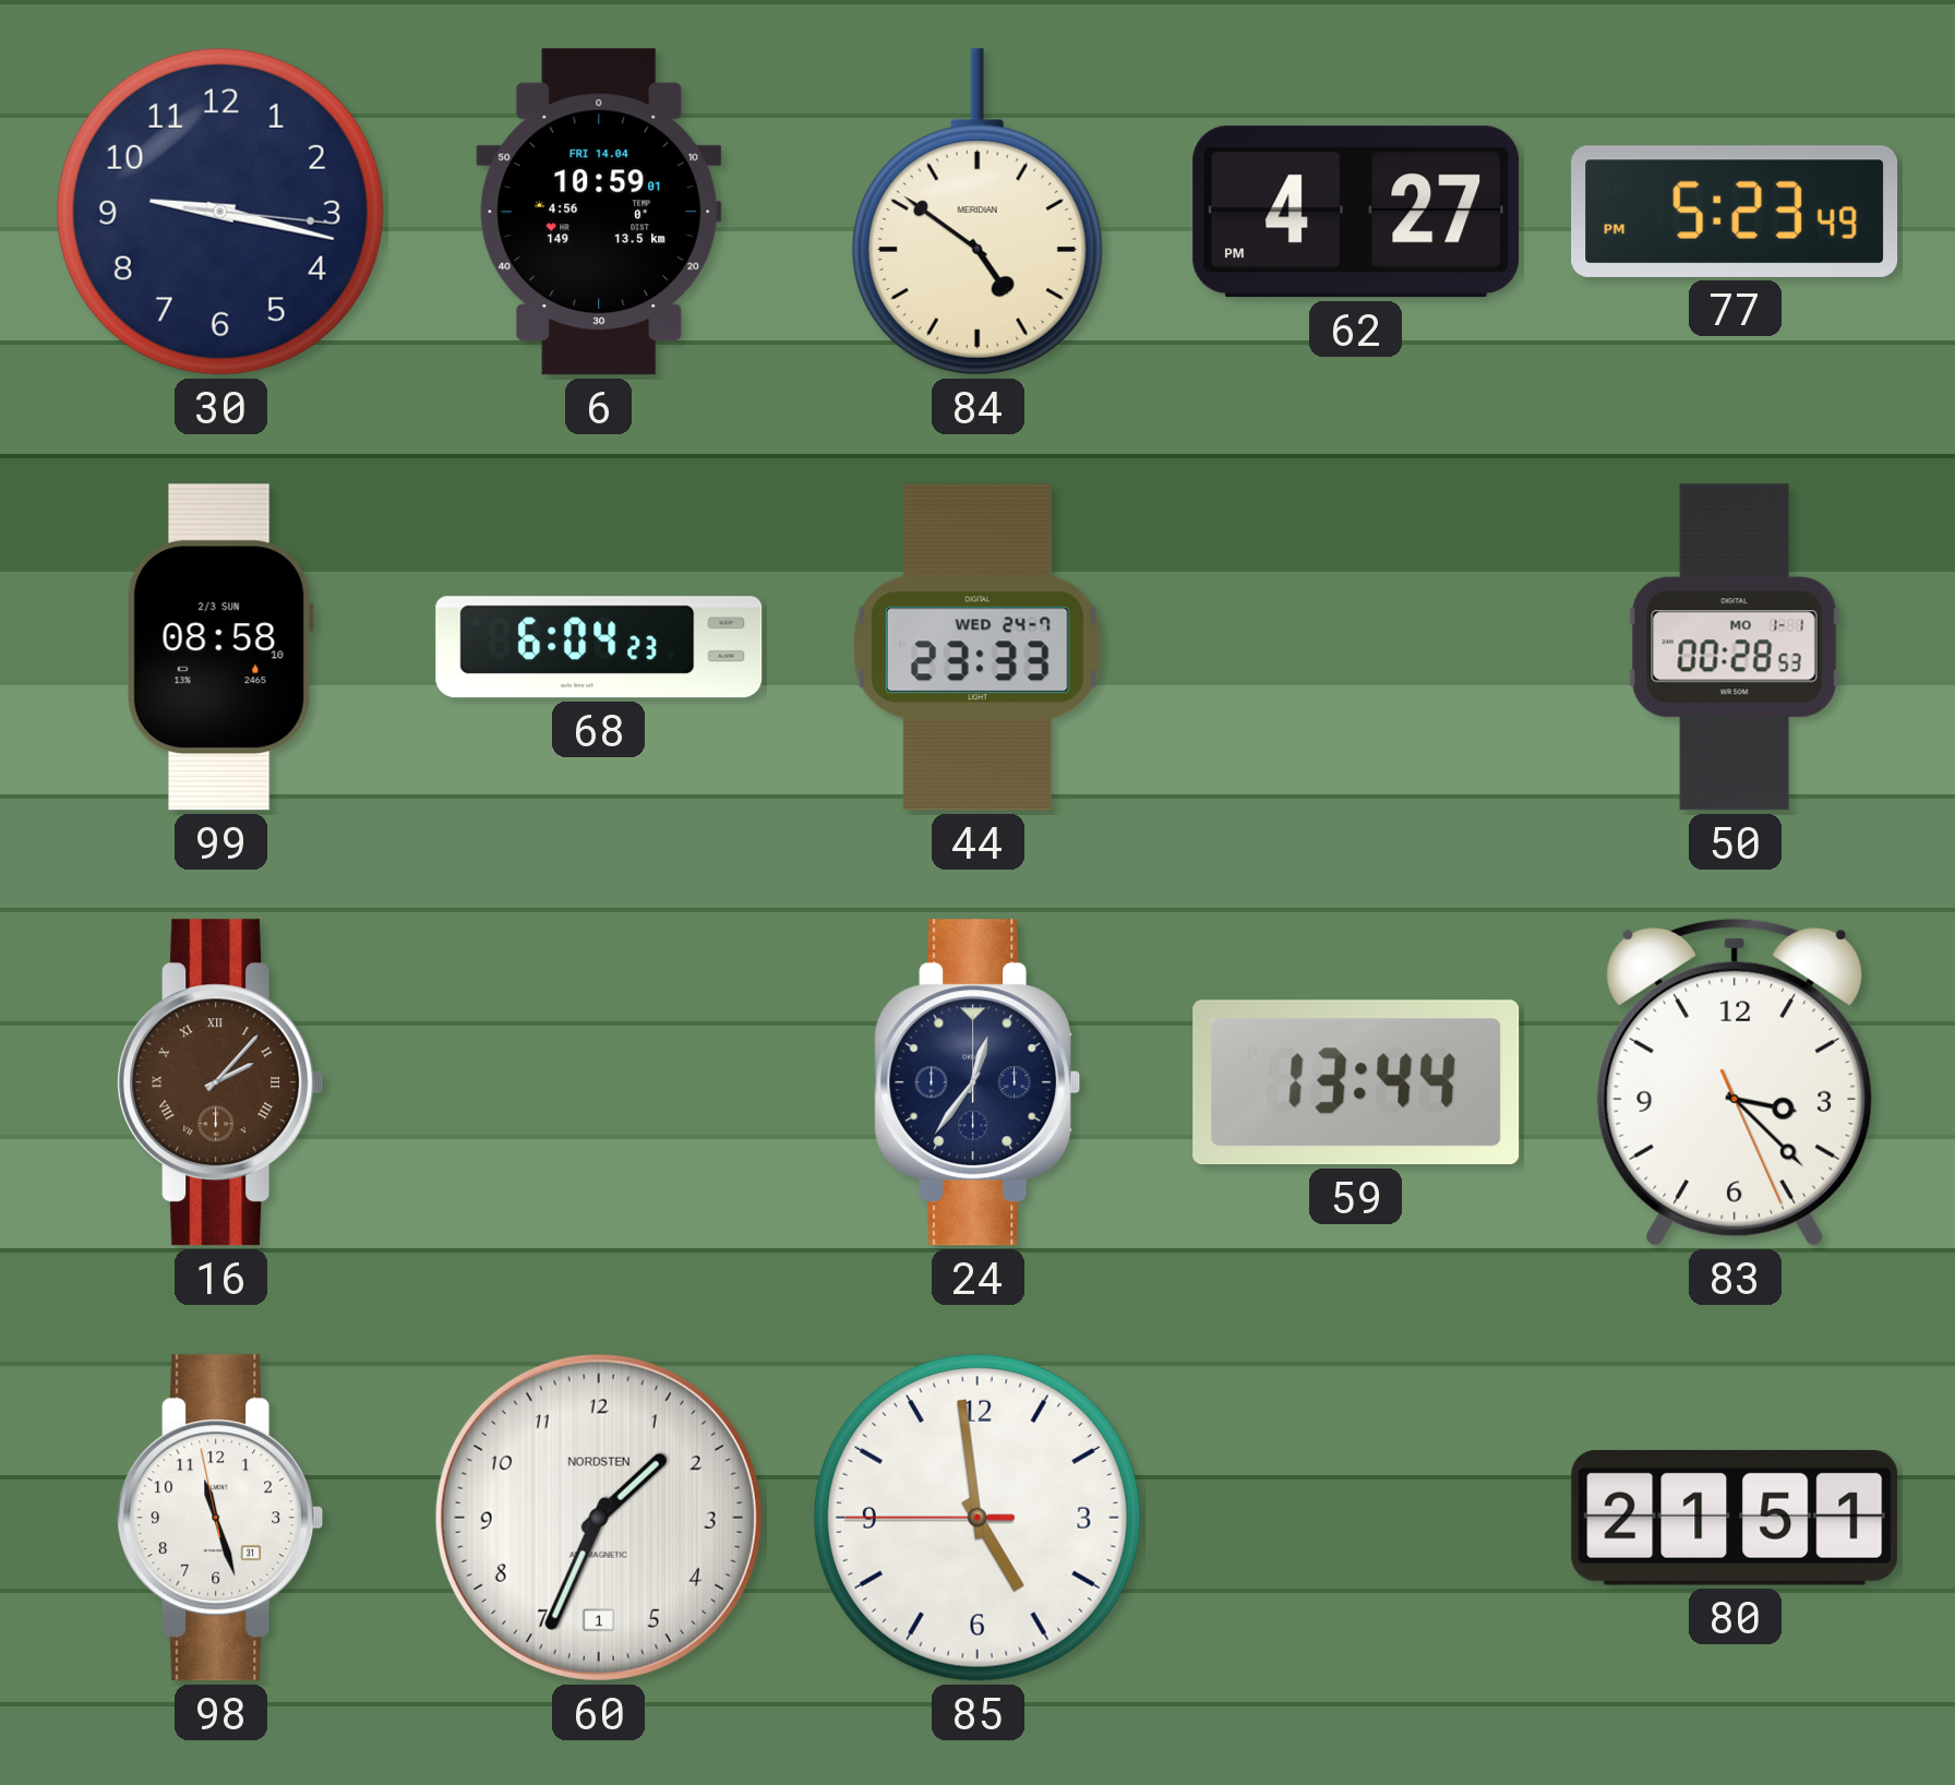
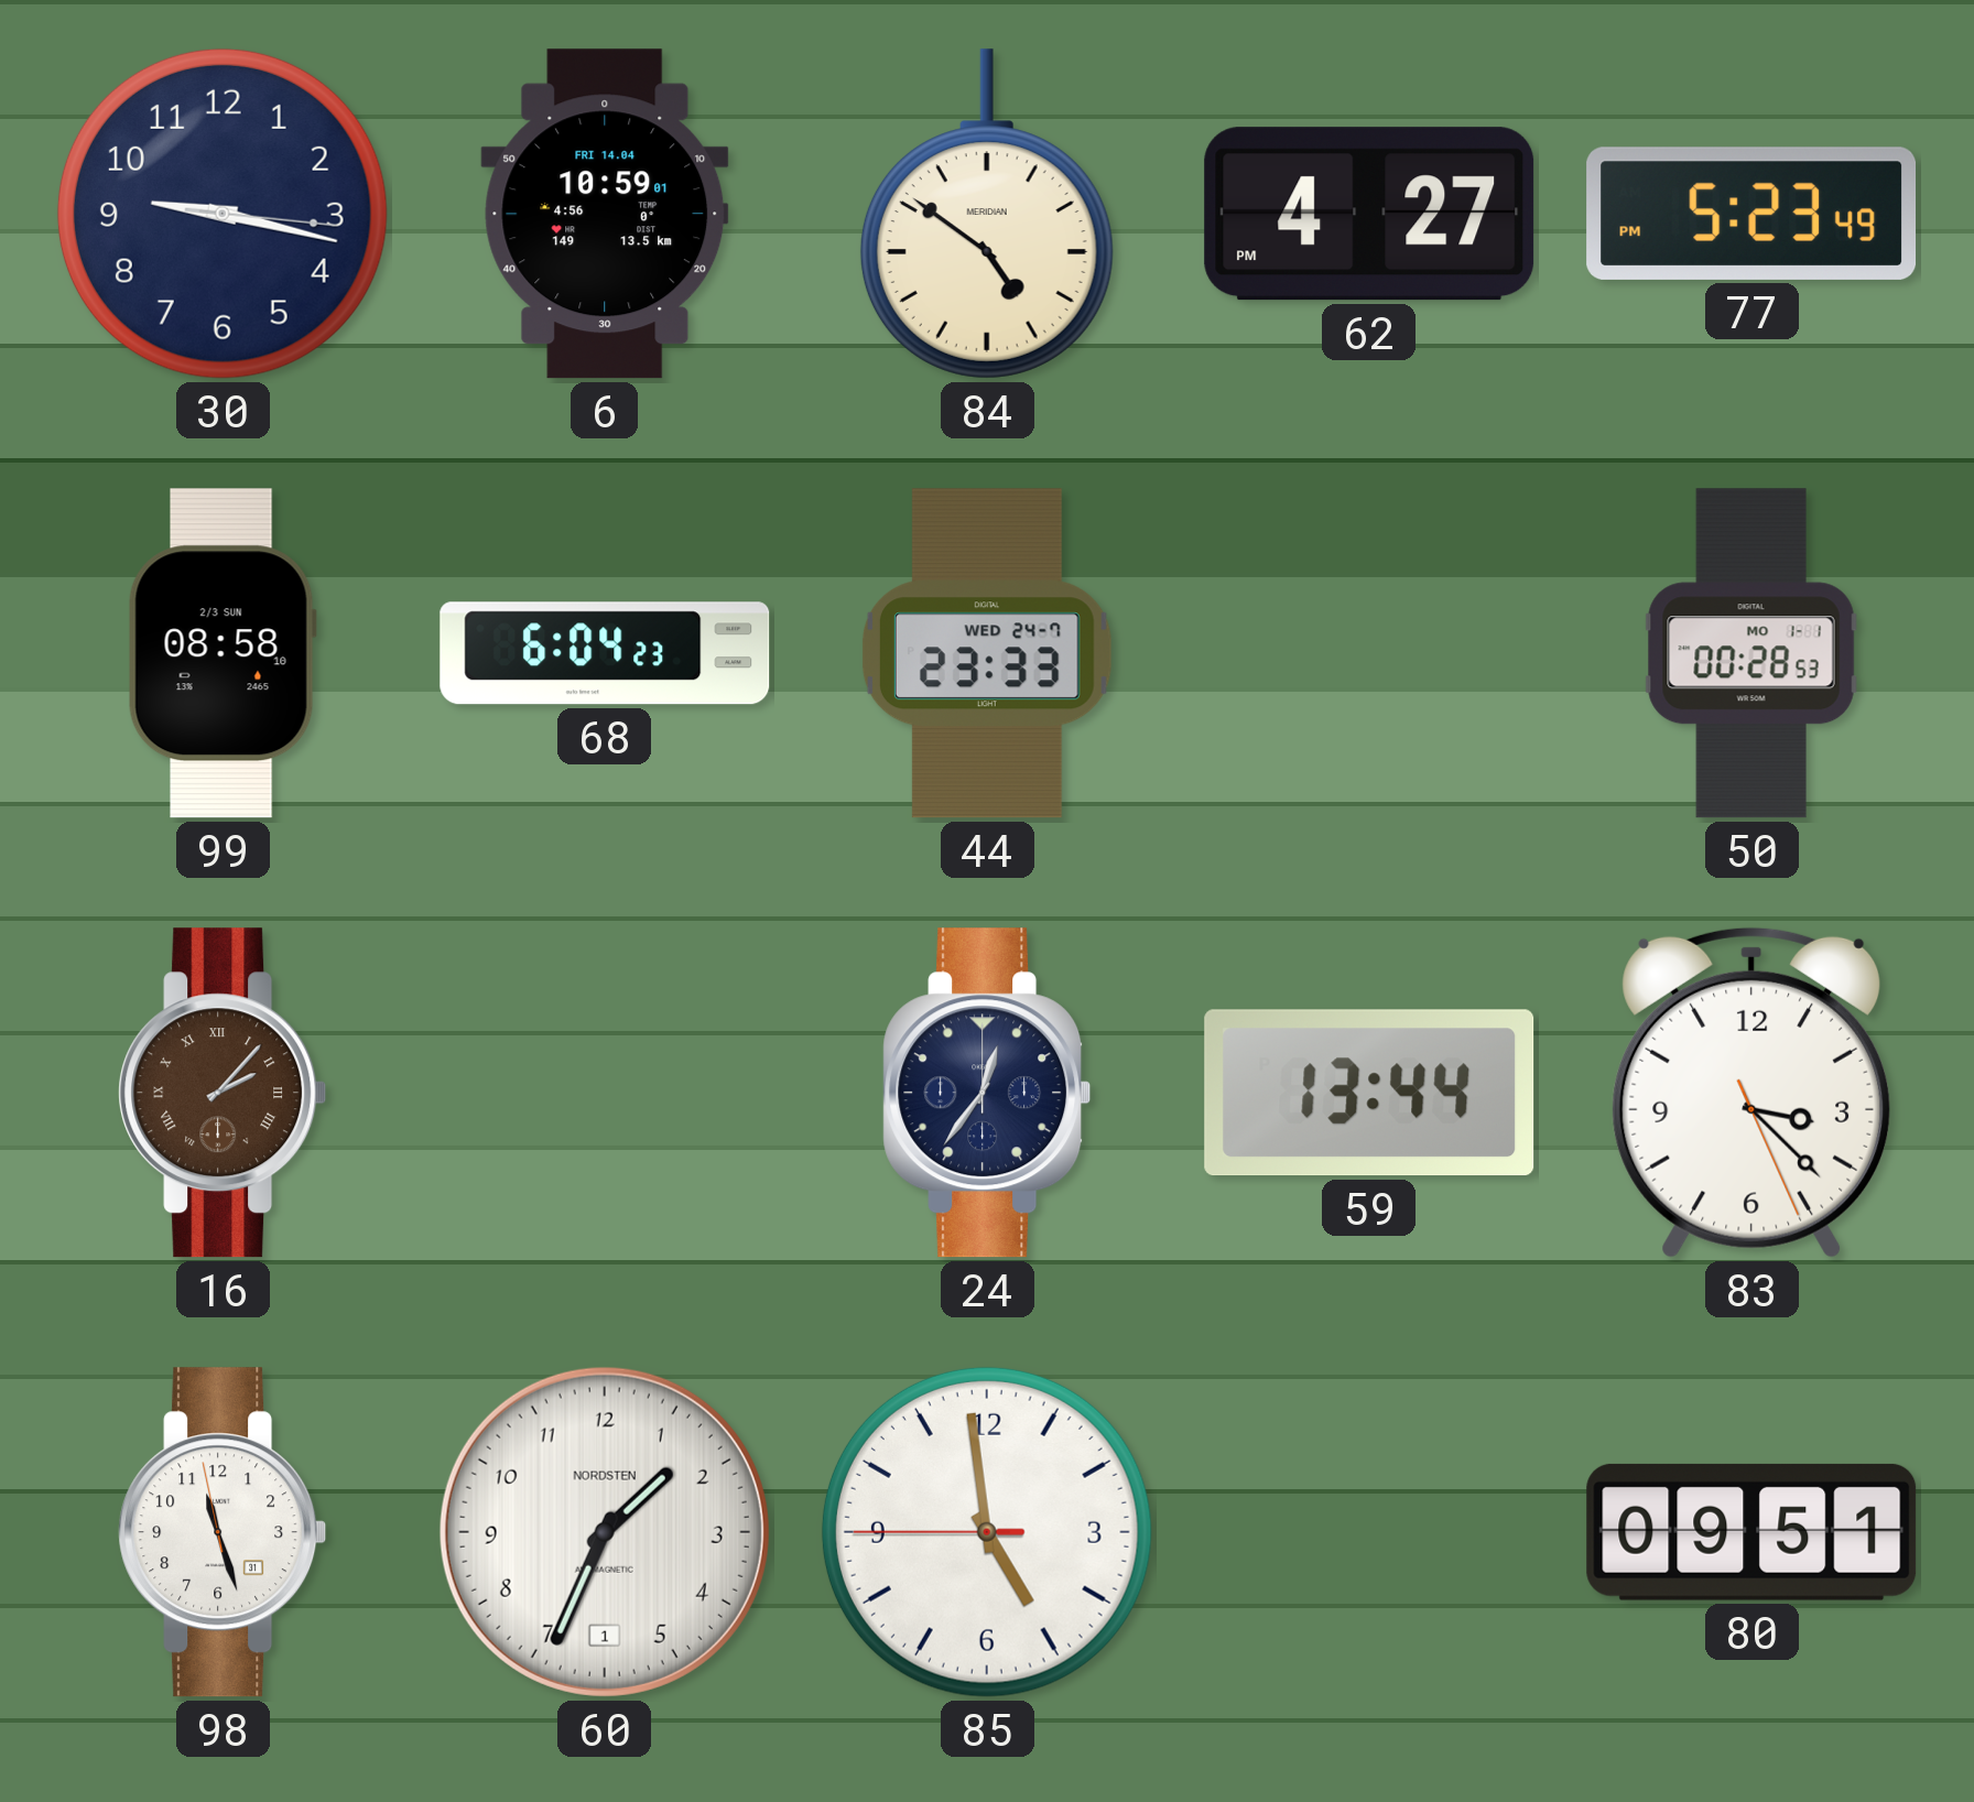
80: 21:51 -> 09:51 (1751, 1532)
